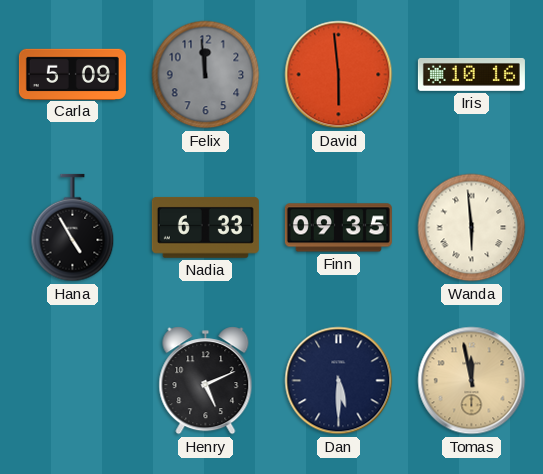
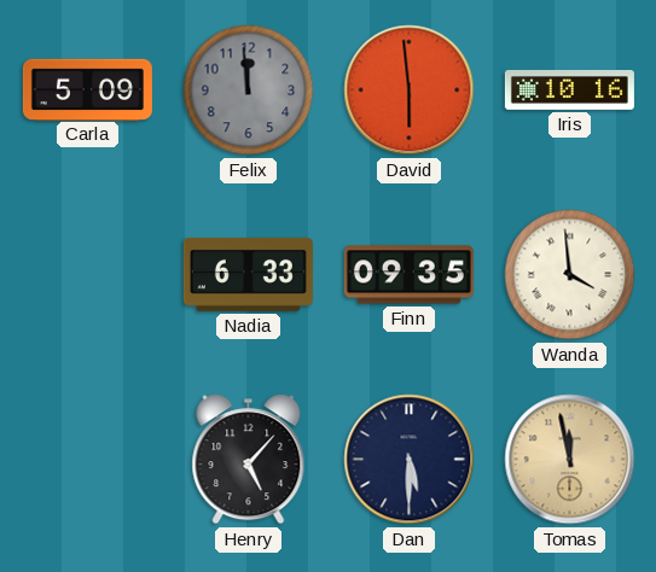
Hana: 4:55 -> none (73, 228)
Wanda: 5:59 -> 3:59 (570, 275)
Henry: 5:11 -> 5:07 (249, 460)
